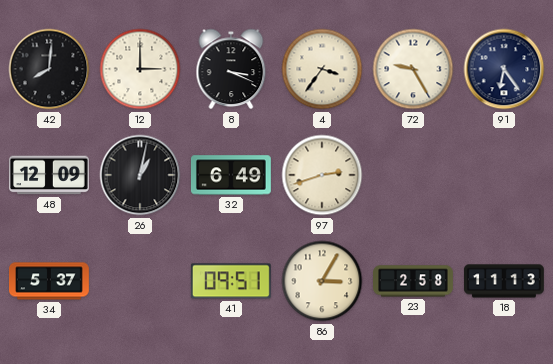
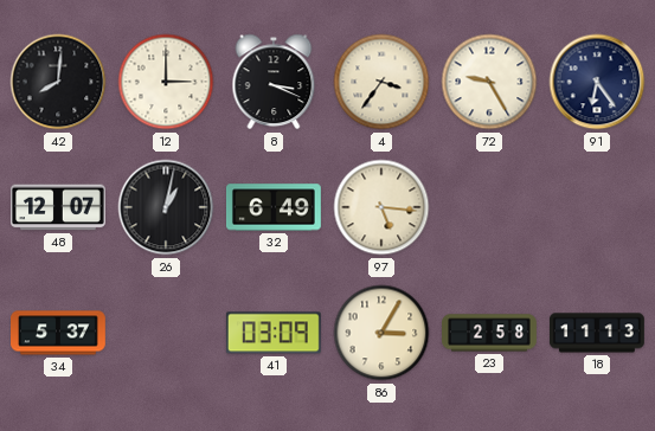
48: 12:09 -> 12:07 (58, 207)
97: 2:42 -> 5:16 (381, 207)
41: 09:51 -> 03:09 (274, 333)
